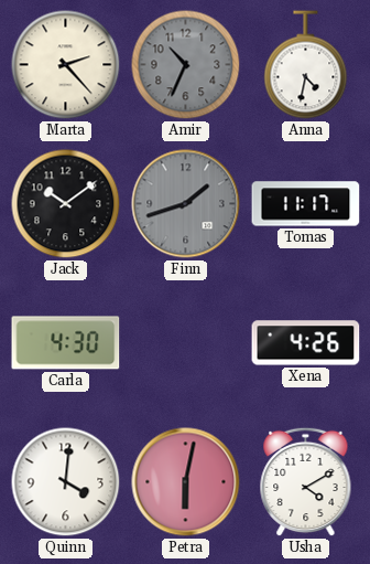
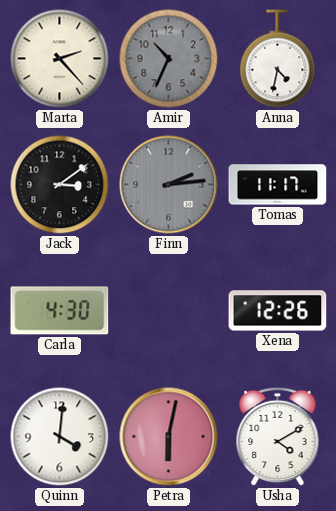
Jack: 10:09 -> 3:09 (60, 185)
Finn: 1:42 -> 2:14 (169, 185)
Xena: 4:26 -> 12:26 (278, 311)
